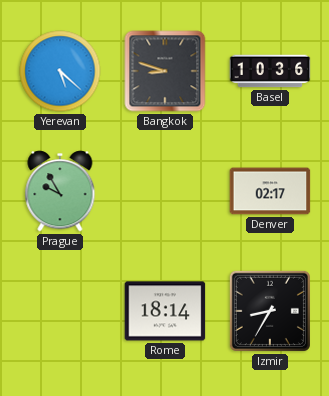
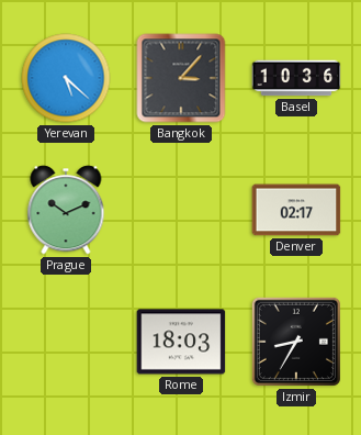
Bangkok: 8:48 -> 3:07 (181, 78)
Prague: 9:55 -> 10:11 (66, 210)
Rome: 18:14 -> 18:03 (181, 342)
